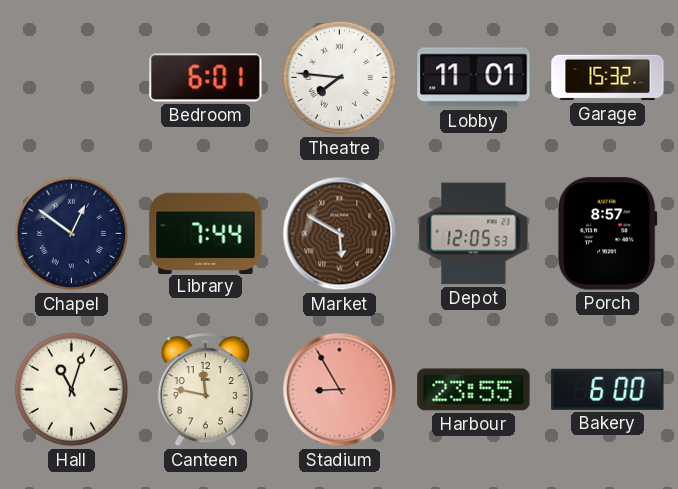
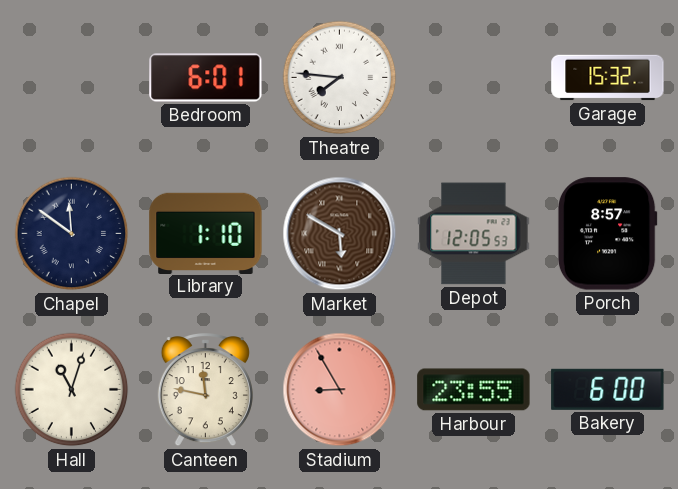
Lobby: 11:01 -> none (474, 78)
Chapel: 12:51 -> 11:51 (72, 234)
Library: 7:44 -> 1:10 (206, 233)
